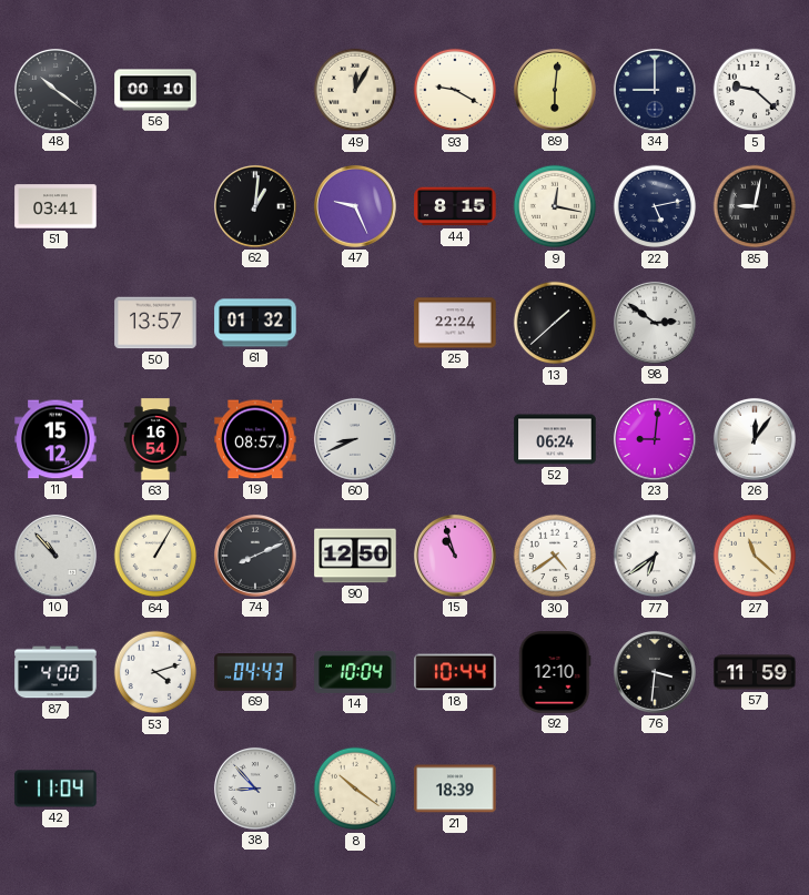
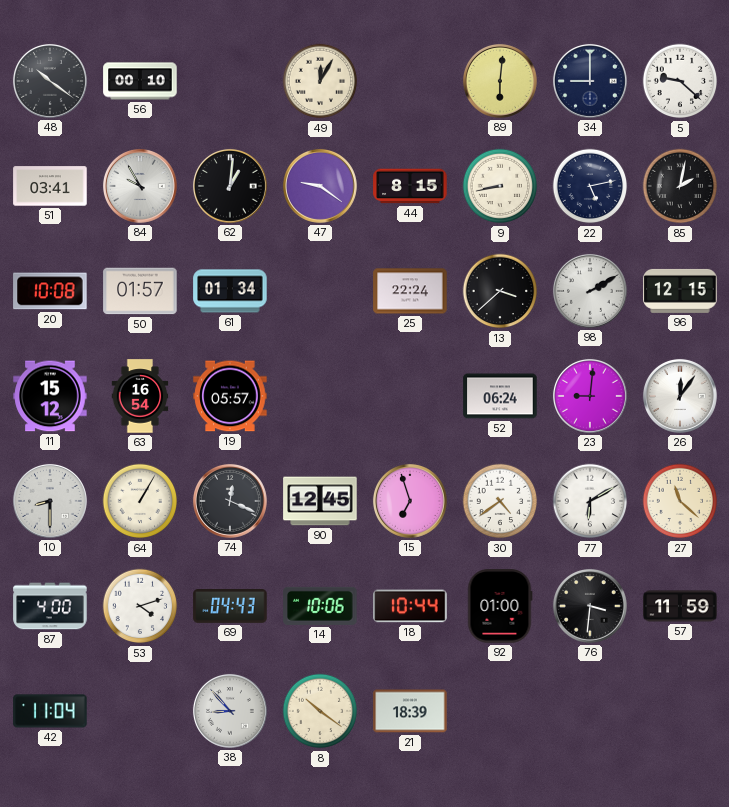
93: 9:20 -> none (455, 90)
84: none -> 9:55 (140, 186)
47: 9:26 -> 9:21 (320, 186)
9: 12:17 -> 8:43 (500, 186)
85: 9:02 -> 2:02 (680, 186)
20: none -> 10:08 (50, 291)
50: 13:57 -> 01:57 (140, 291)
61: 01:32 -> 01:34 (230, 291)
13: 1:38 -> 3:38 (500, 291)
98: 2:51 -> 2:10 (590, 291)
96: none -> 12:15 (680, 291)
19: 08:57 -> 05:57 (230, 396)
60: 8:41 -> none (355, 439)
10: 10:53 -> 8:30 (50, 501)
74: 8:11 -> 12:19 (230, 501)
90: 12:50 -> 12:45 (320, 501)
15: 10:57 -> 6:57 (410, 501)
77: 6:39 -> 6:10 (590, 501)
14: 10:04 -> 10:06 (320, 606)
92: 12:10 -> 01:00 (500, 606)
